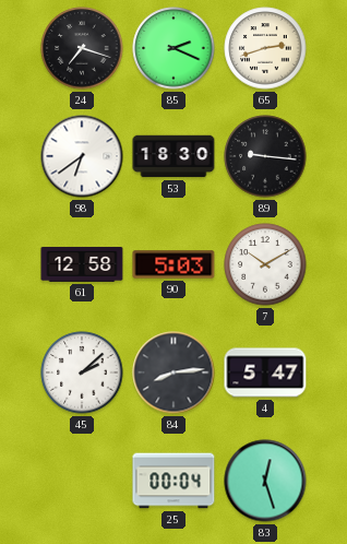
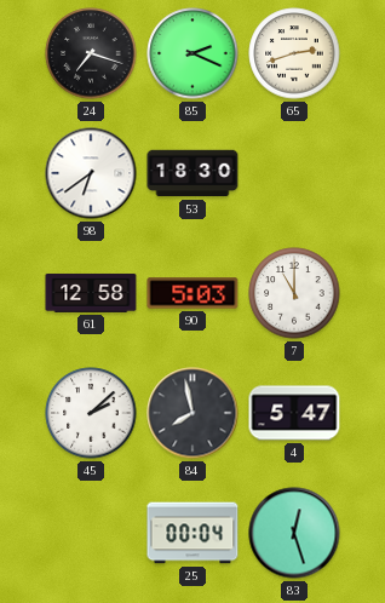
89: 9:16 -> none (265, 156)
7: 10:10 -> 11:00 (294, 293)
84: 8:14 -> 7:58 (192, 413)
